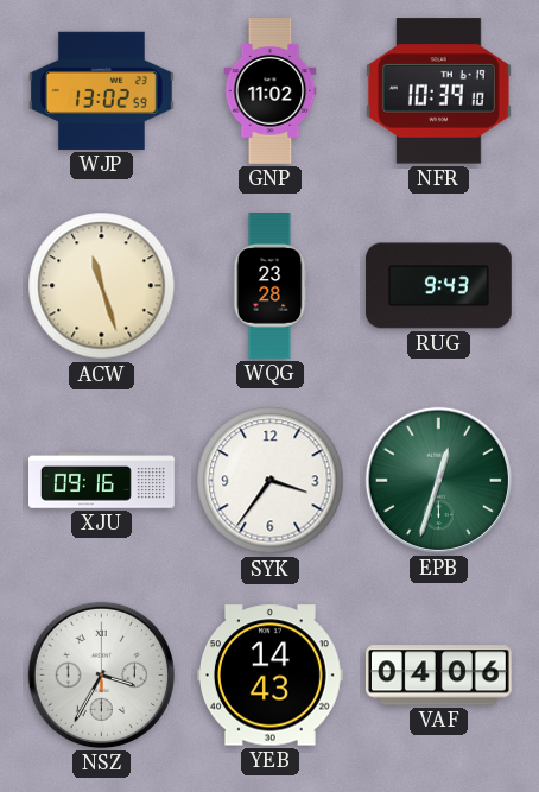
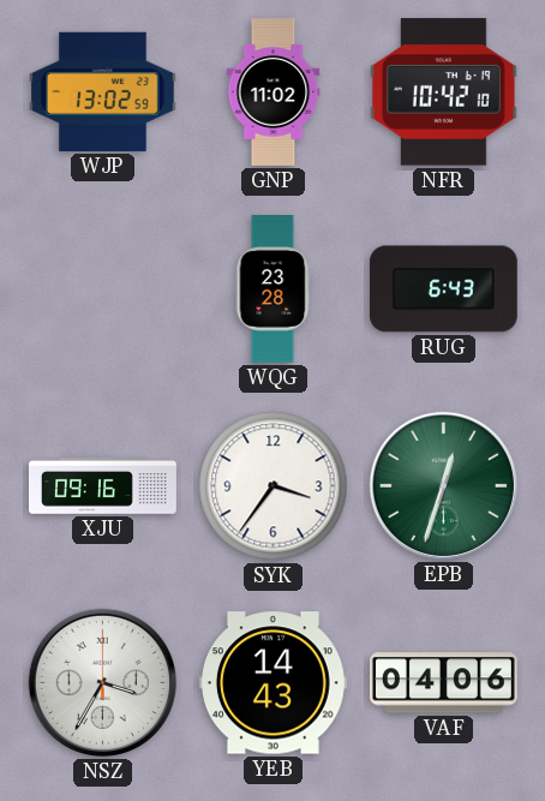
NFR: 10:39 -> 10:42 (443, 92)
ACW: 11:27 -> none (102, 286)
RUG: 9:43 -> 6:43 (443, 289)
